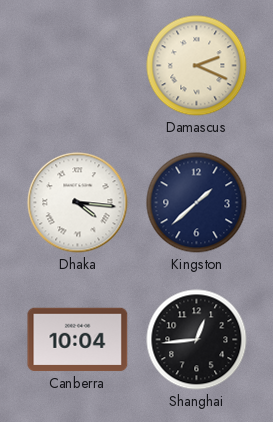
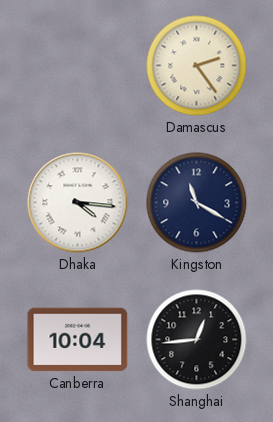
Damascus: 2:19 -> 2:24 (197, 66)
Kingston: 1:38 -> 11:20 (197, 203)
